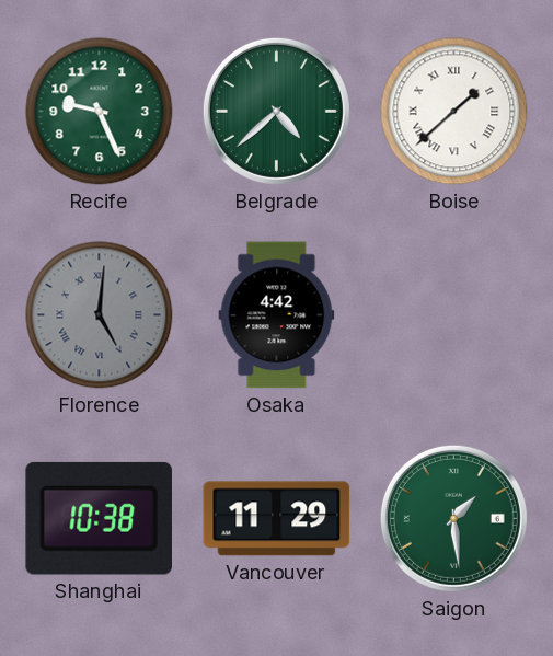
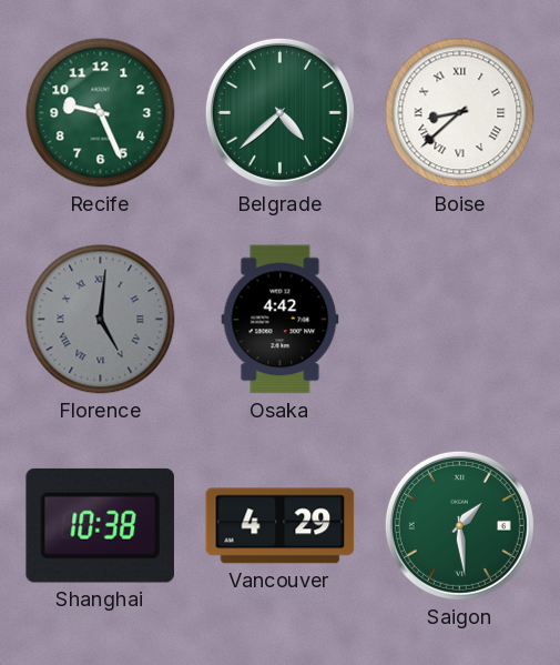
Boise: 1:38 -> 8:38 (460, 113)
Vancouver: 11:29 -> 4:29 (281, 526)
